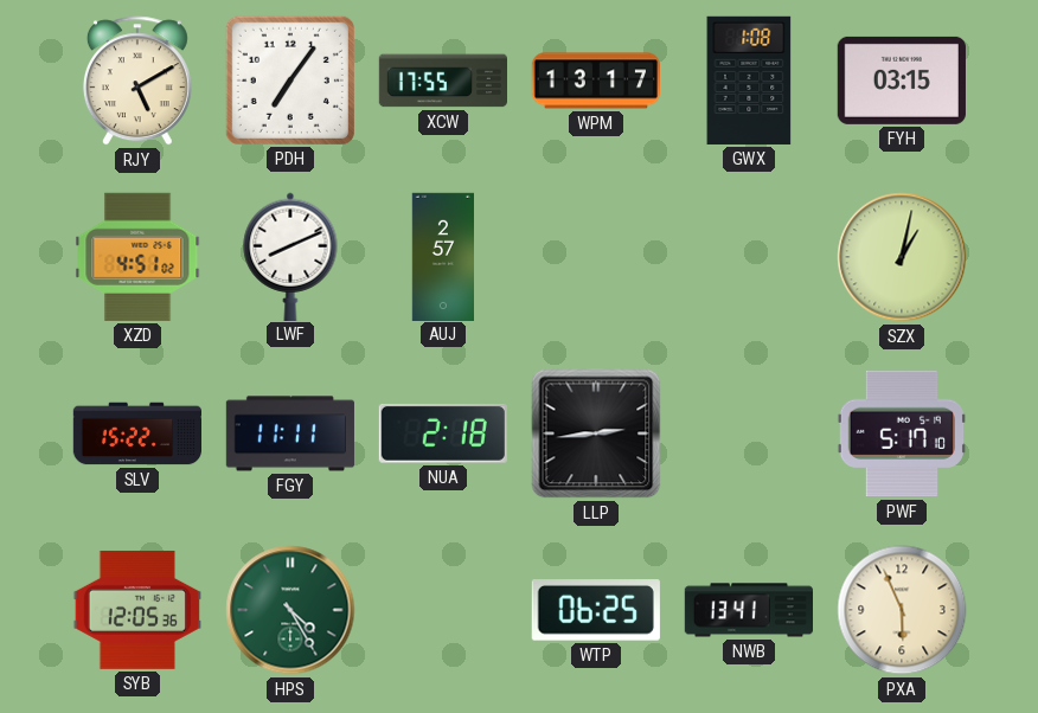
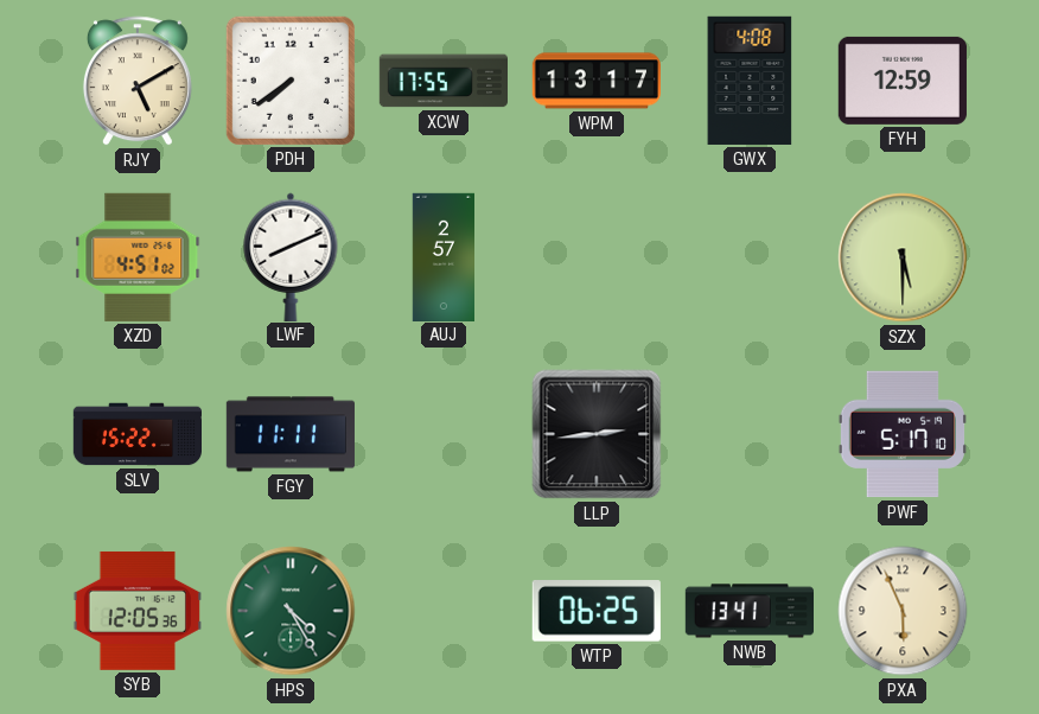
PDH: 7:06 -> 7:39 (291, 81)
GWX: 1:08 -> 4:08 (750, 81)
FYH: 03:15 -> 12:59 (903, 81)
SZX: 1:02 -> 5:30 (903, 257)
NUA: 2:18 -> none (443, 433)
